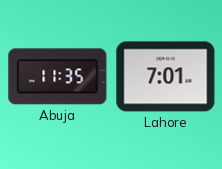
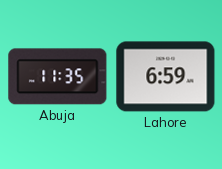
Lahore: 7:01 -> 6:59 (166, 77)
